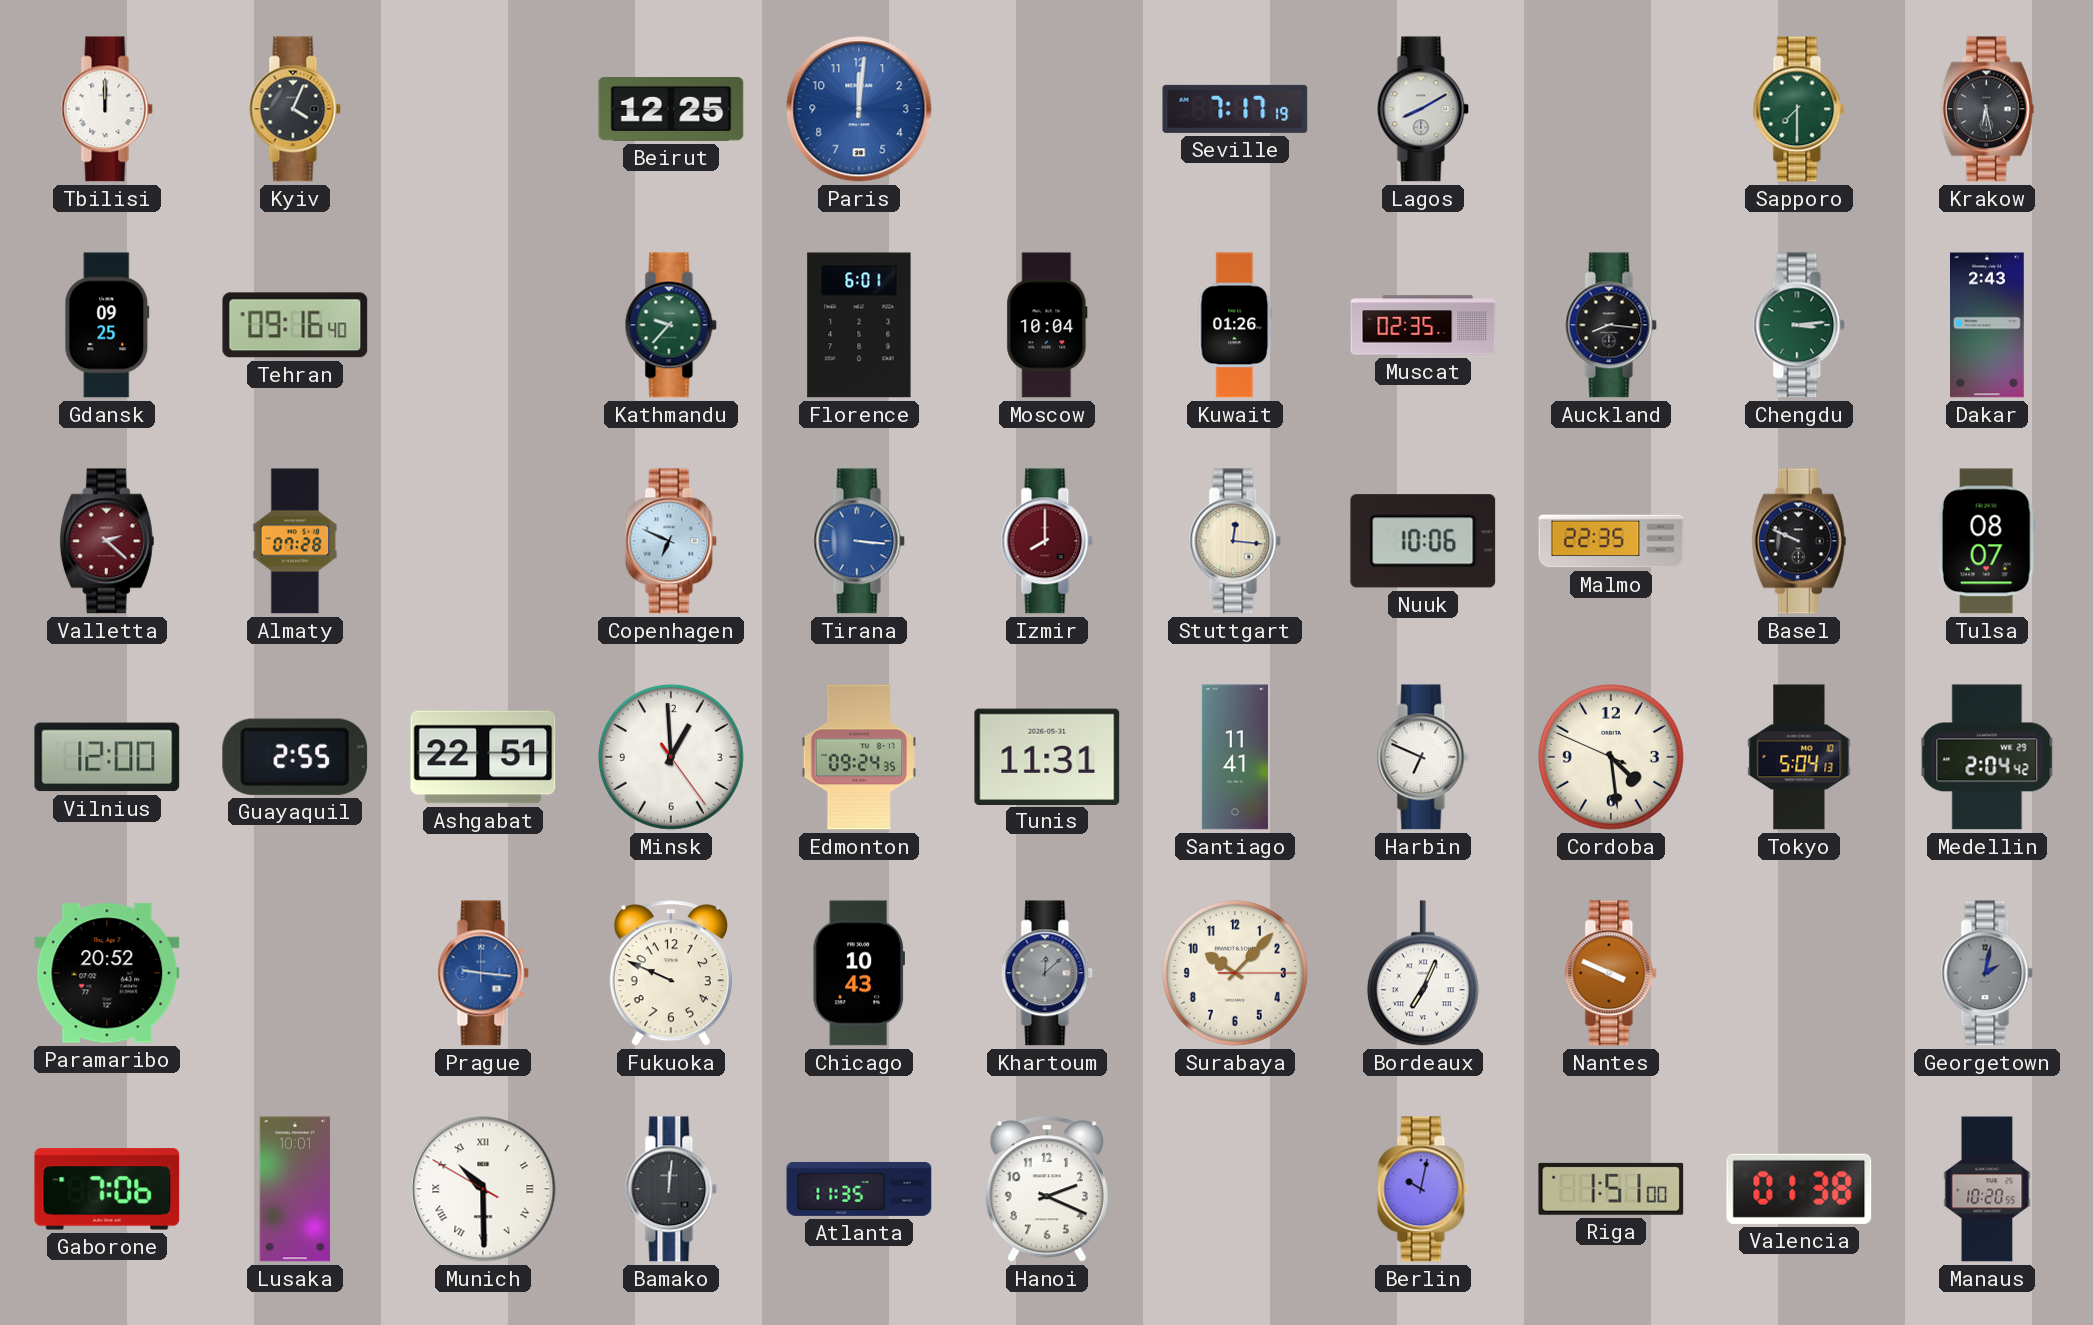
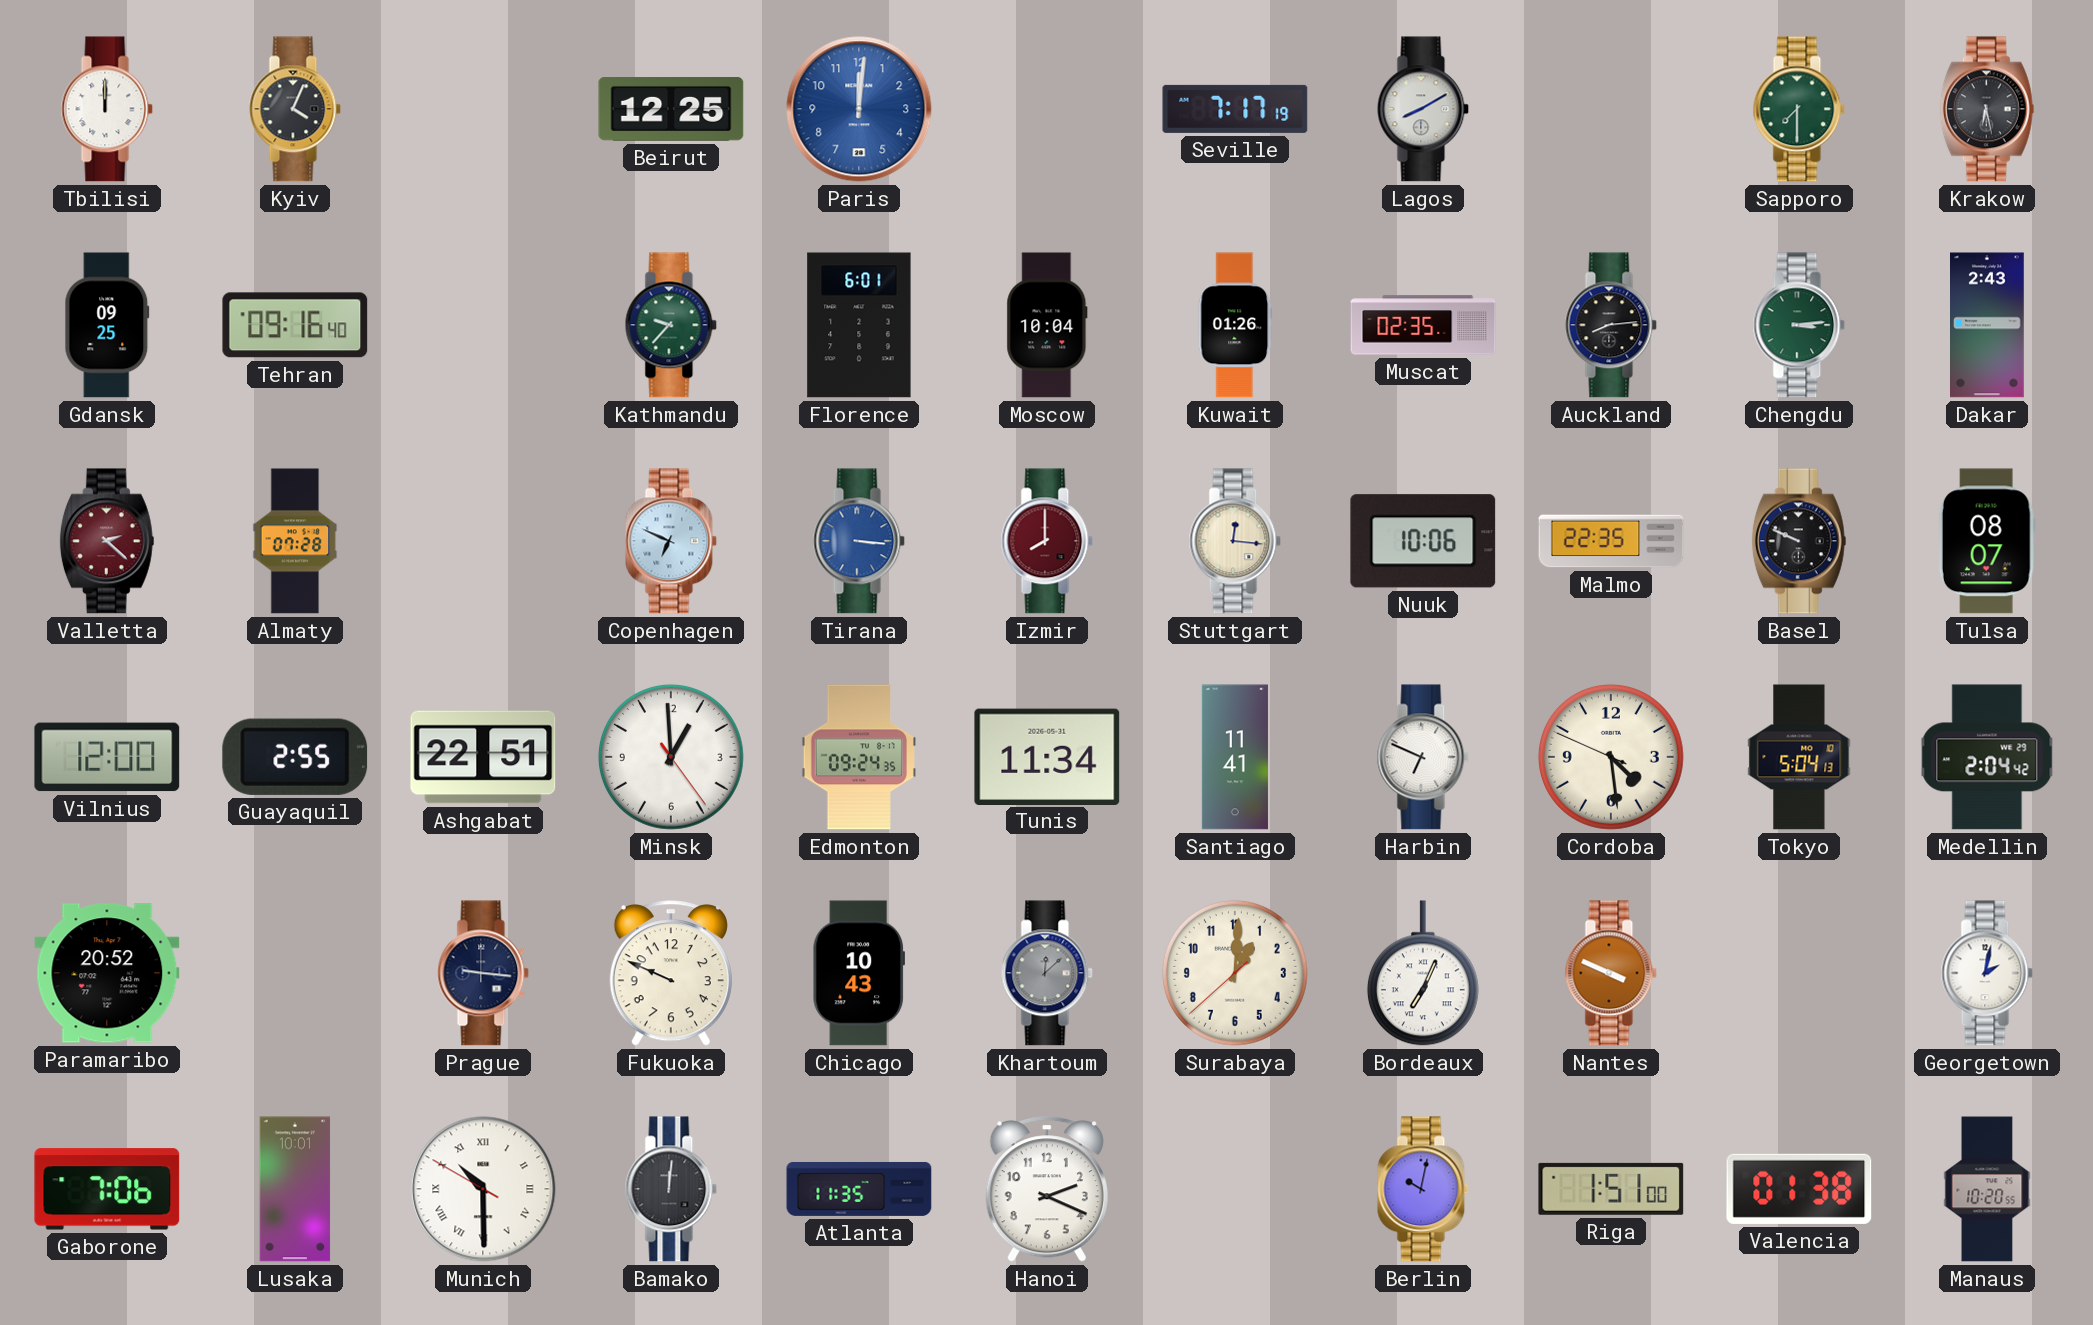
Auckland: 8:16 -> 8:14 (1611, 325)
Tunis: 11:31 -> 11:34 (1047, 756)
Prague dial: blue -> navy (483, 973)
Surabaya: 10:07 -> 1:00 (1235, 973)
Georgetown dial: grey -> white (1987, 973)
